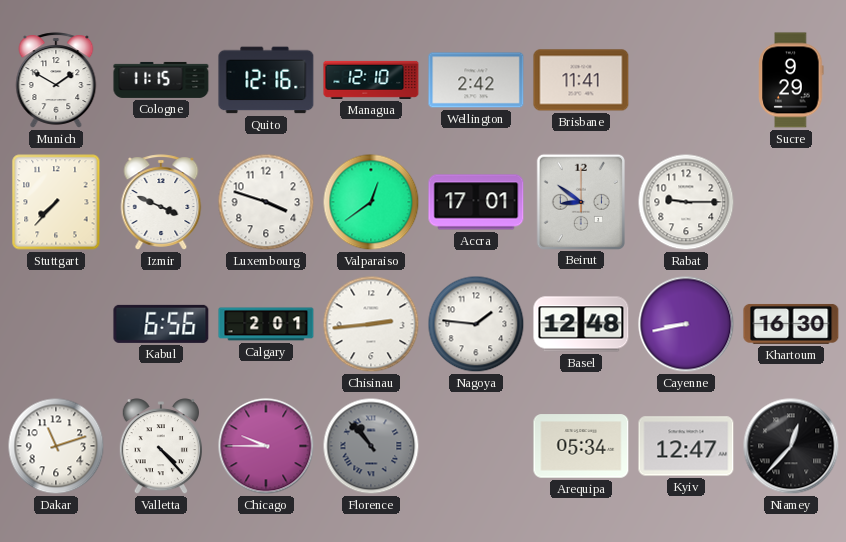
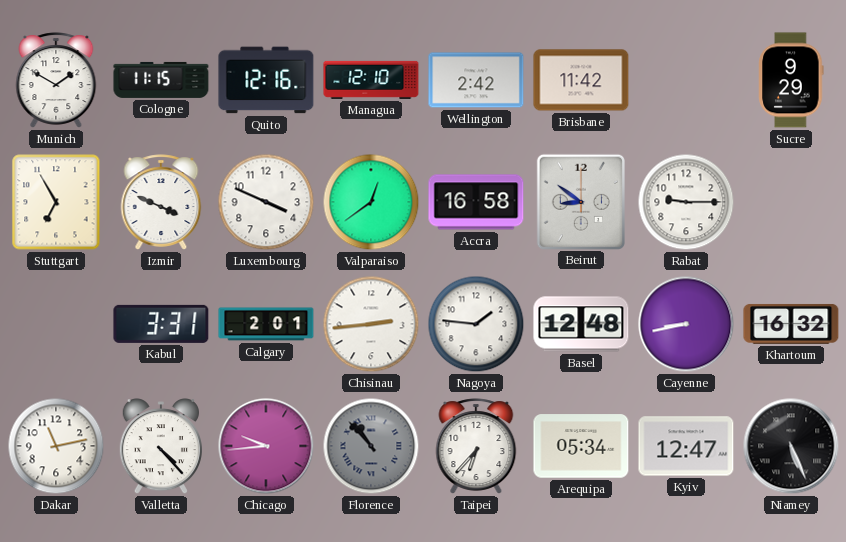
Brisbane: 11:41 -> 11:42 (581, 80)
Stuttgart: 7:37 -> 6:55 (56, 202)
Luxembourg: 3:48 -> 3:49 (266, 202)
Accra: 17:01 -> 16:58 (476, 202)
Kabul: 6:56 -> 3:31 (161, 324)
Khartoum: 16:30 -> 16:32 (791, 324)
Dakar: 11:12 -> 11:13 (56, 446)
Chicago: 9:45 -> 9:44 (266, 446)
Taipei: none -> 6:37 (476, 446)
Niamey: 12:37 -> 5:26 (791, 446)
